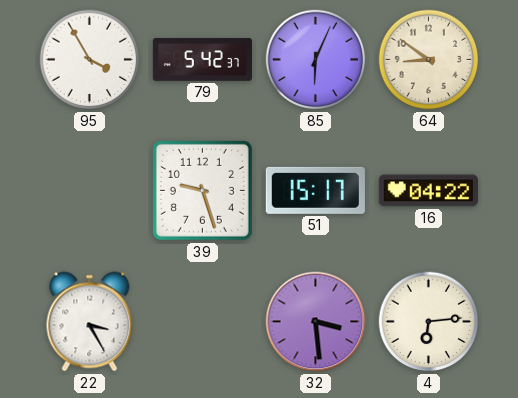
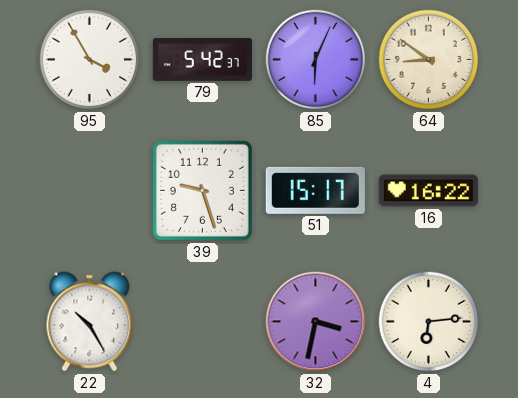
16: 04:22 -> 16:22 (428, 191)
22: 3:25 -> 10:25 (90, 322)
32: 3:29 -> 3:32 (316, 322)
